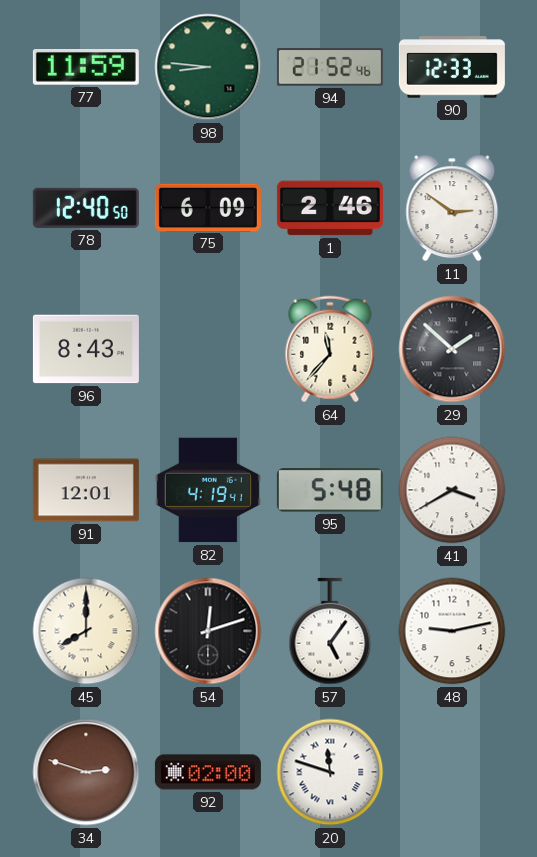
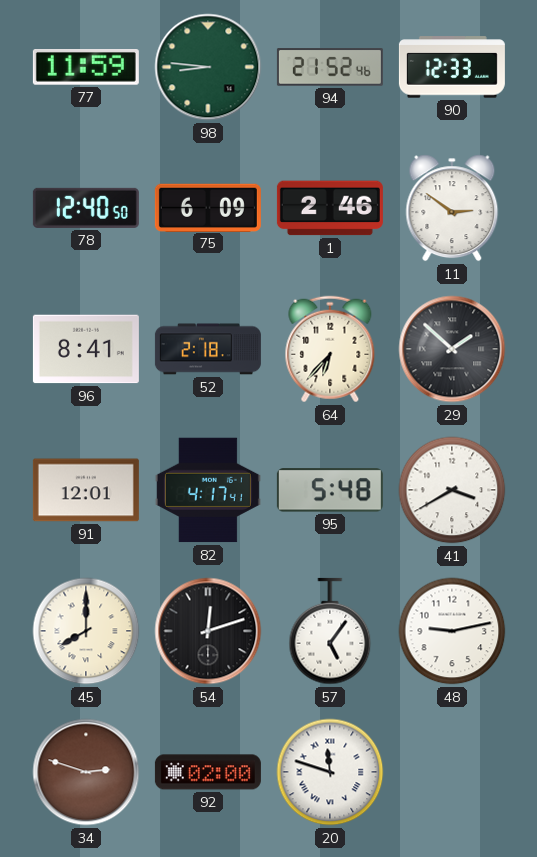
96: 8:43 -> 8:41 (86, 349)
52: none -> 2:18 (208, 349)
64: 11:37 -> 6:37 (330, 349)
82: 4:19 -> 4:17 (208, 490)
